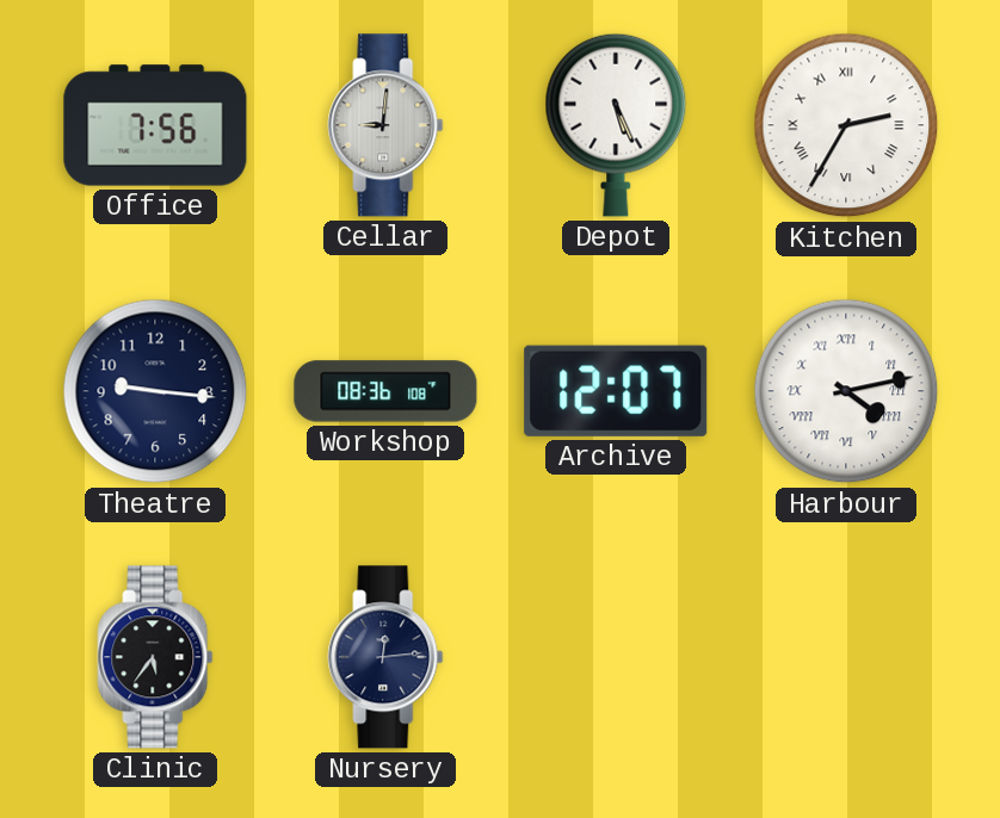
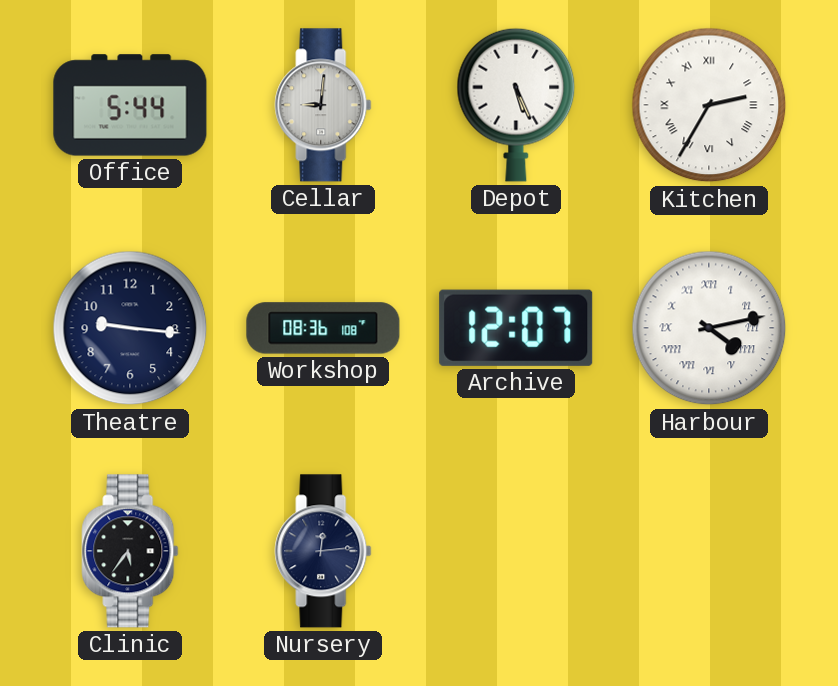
Office: 7:56 -> 5:44 (130, 105)
